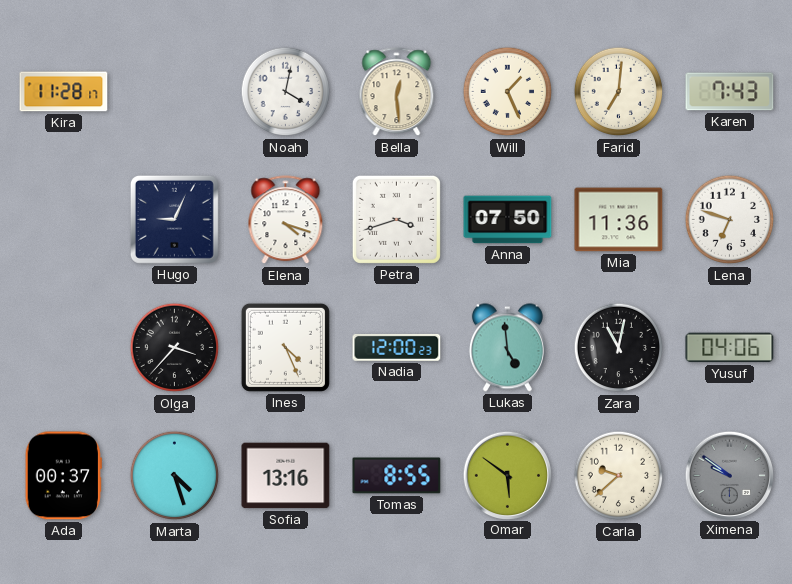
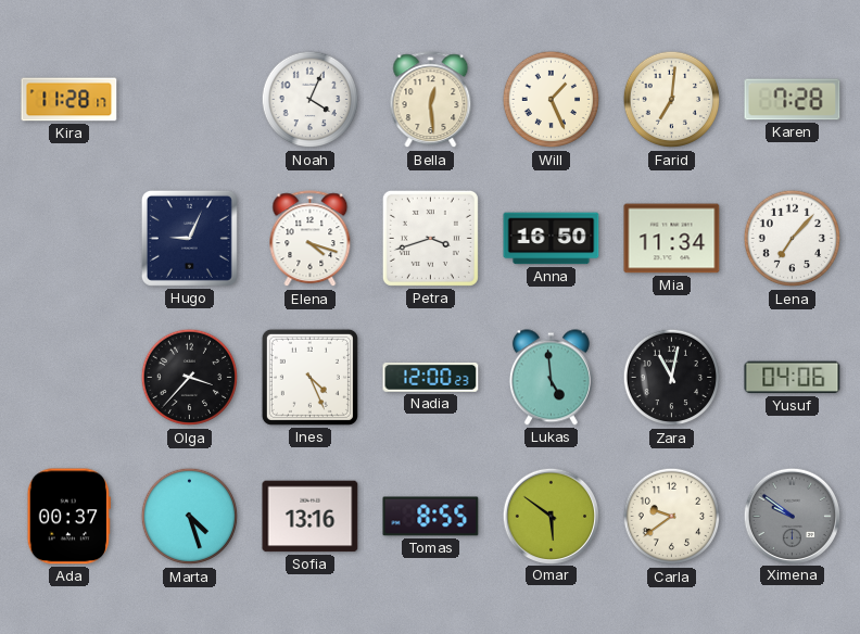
Noah: 4:02 -> 4:04 (311, 100)
Karen: 7:43 -> 7:28 (793, 100)
Anna: 07:50 -> 16:50 (552, 239)
Mia: 11:36 -> 11:34 (672, 239)
Lena: 6:48 -> 7:07 (793, 239)
Carla: 9:38 -> 9:39 (672, 517)
